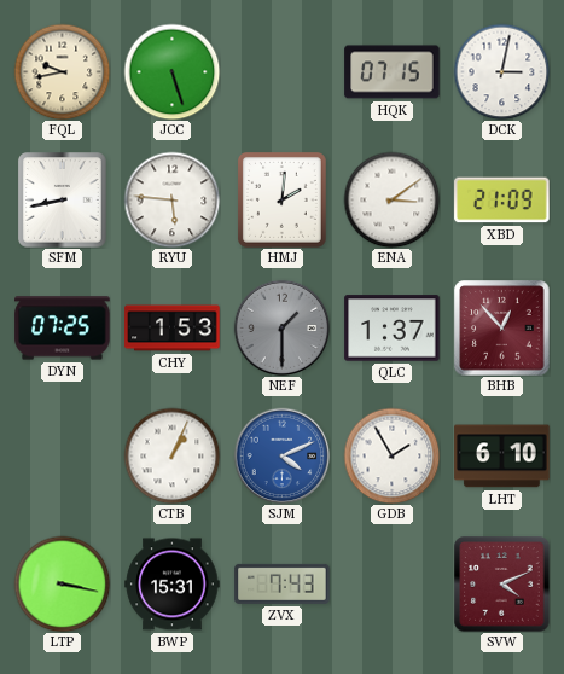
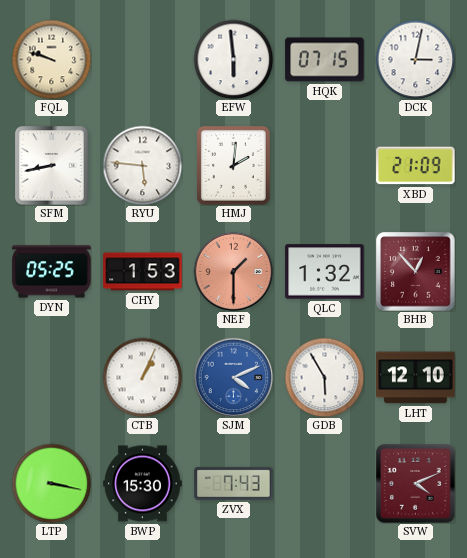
FQL: 9:43 -> 9:48 (51, 59)
JCC: 5:27 -> none (171, 71)
EFW: none -> 5:59 (233, 59)
ENA: 3:09 -> none (391, 199)
DYN: 07:25 -> 05:25 (52, 272)
NEF dial: grey -> salmon (233, 271)
QLC: 1:37 -> 1:32 (325, 272)
GDB: 1:55 -> 5:55 (324, 377)
LHT: 6:10 -> 12:10 (416, 378)
BWP: 15:31 -> 15:30 (143, 484)
